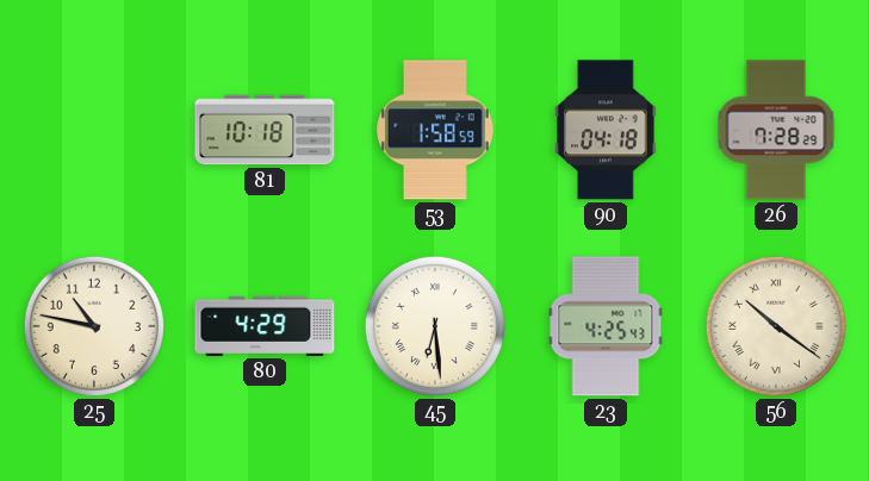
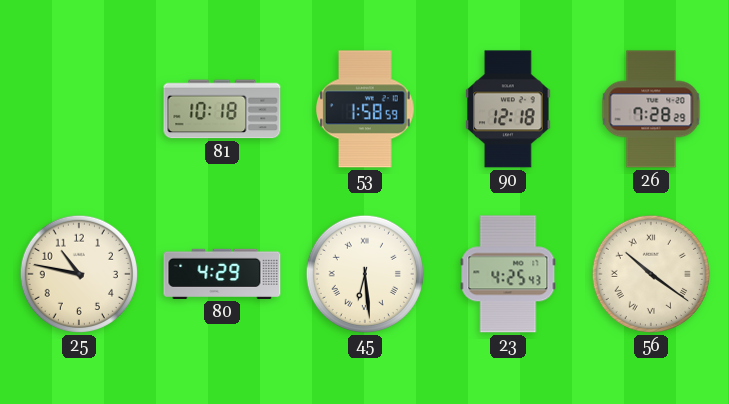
90: 04:18 -> 12:18 (508, 109)
